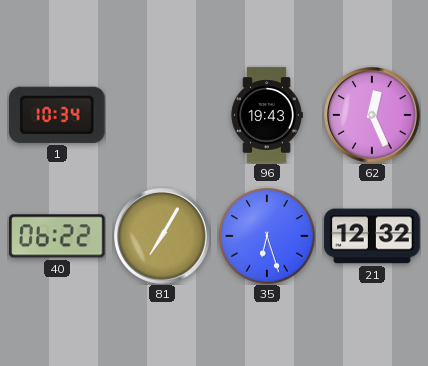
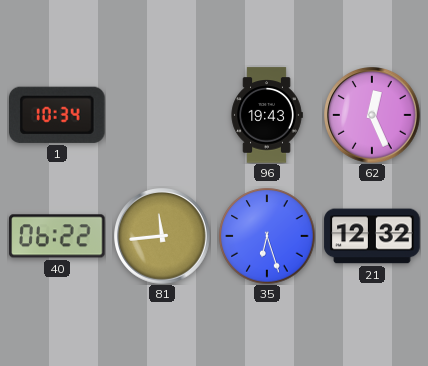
81: 7:05 -> 11:44 (162, 236)
